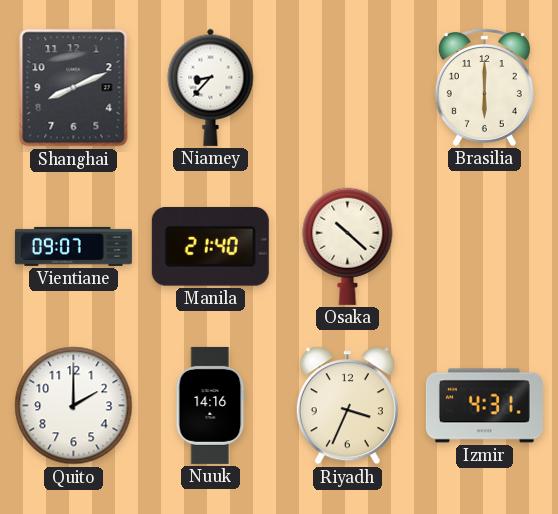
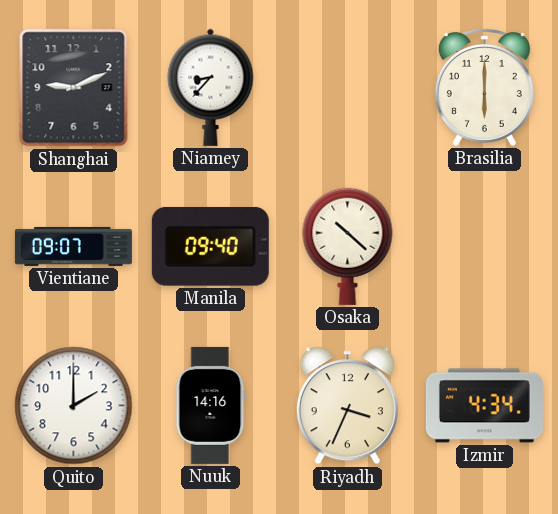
Shanghai: 8:11 -> 9:11 (74, 88)
Manila: 21:40 -> 09:40 (210, 246)
Izmir: 4:31 -> 4:34 (484, 406)
